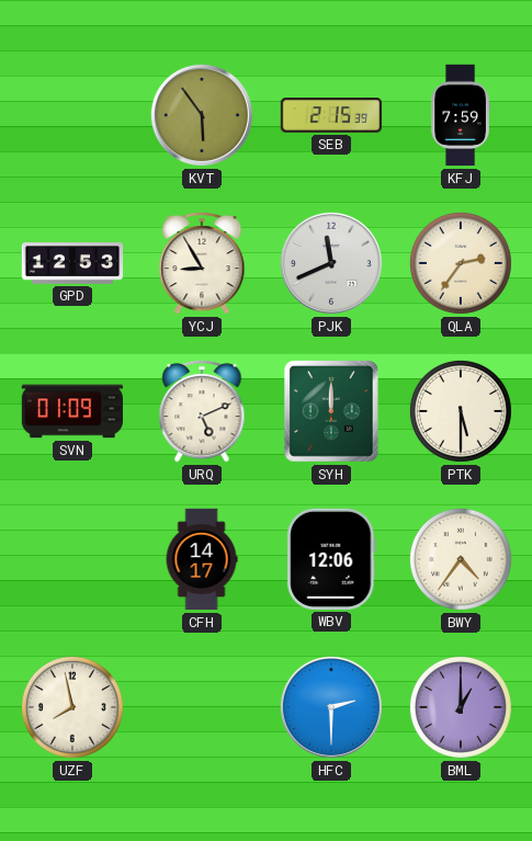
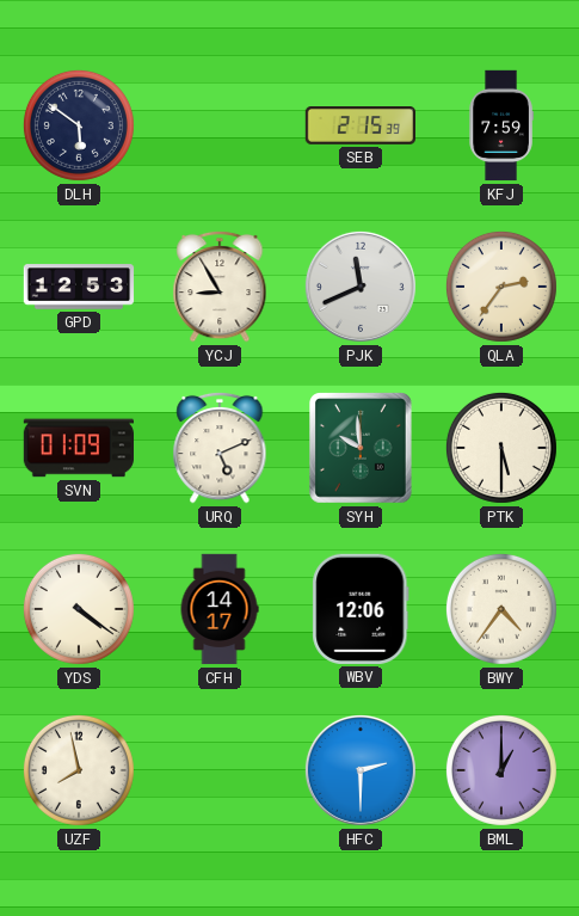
DLH: none -> 5:51 (79, 125)
KVT: 5:54 -> none (202, 115)
SYH: 12:00 -> 9:59 (362, 449)
YDS: none -> 4:21 (79, 609)
